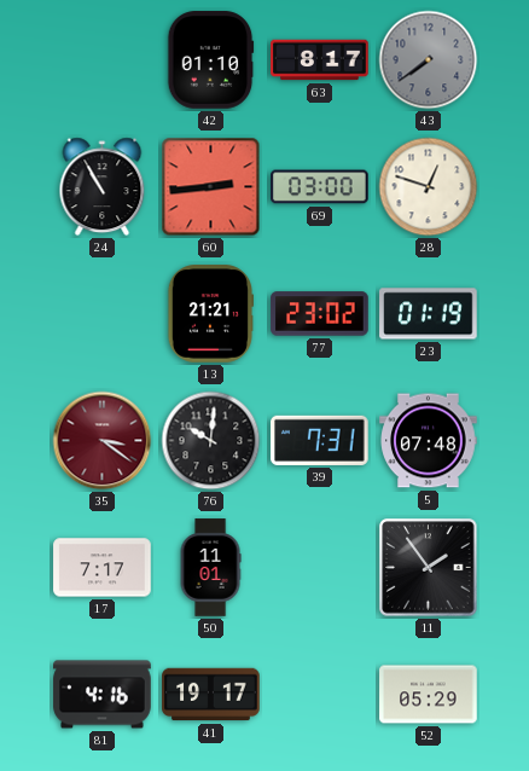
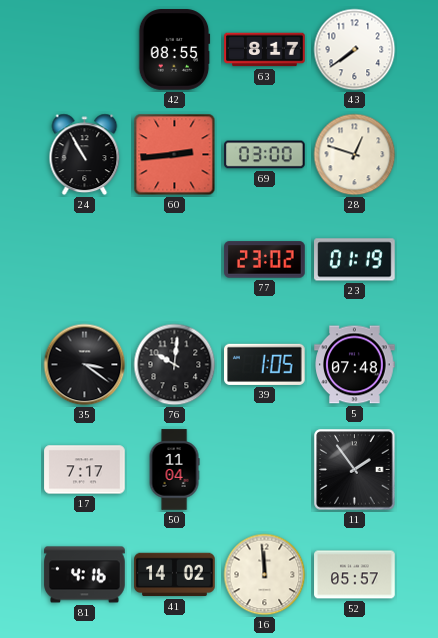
42: 01:10 -> 08:55 (174, 50)
43 dial: grey -> white (355, 50)
13: 21:21 -> none (209, 314)
35 dial: burgundy -> black (85, 365)
39: 7:31 -> 1:05 (265, 364)
50: 11:01 -> 11:04 (174, 470)
41: 19:17 -> 14:02 (175, 575)
16: none -> 11:59 (265, 575)
52: 05:29 -> 05:57 (355, 575)
